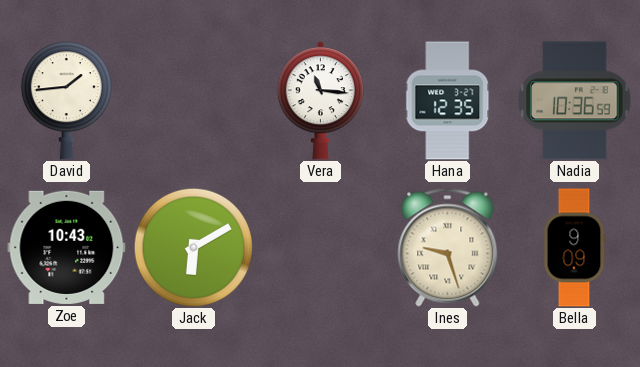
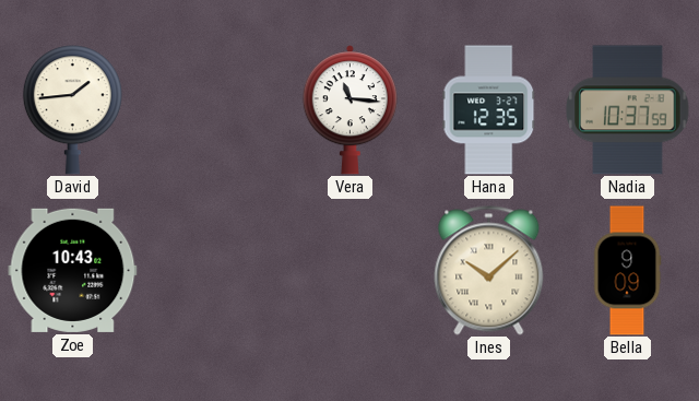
Nadia: 10:36 -> 10:37 (628, 110)
Jack: 6:10 -> none (193, 247)
Ines: 9:27 -> 10:08 (489, 271)
